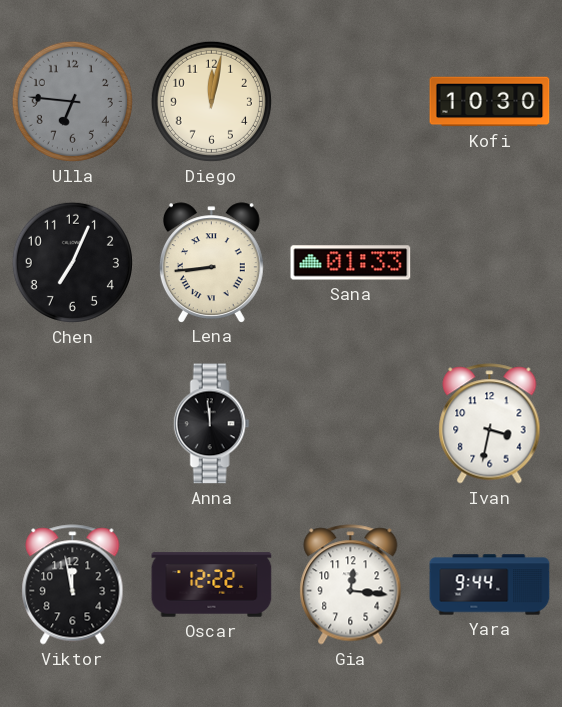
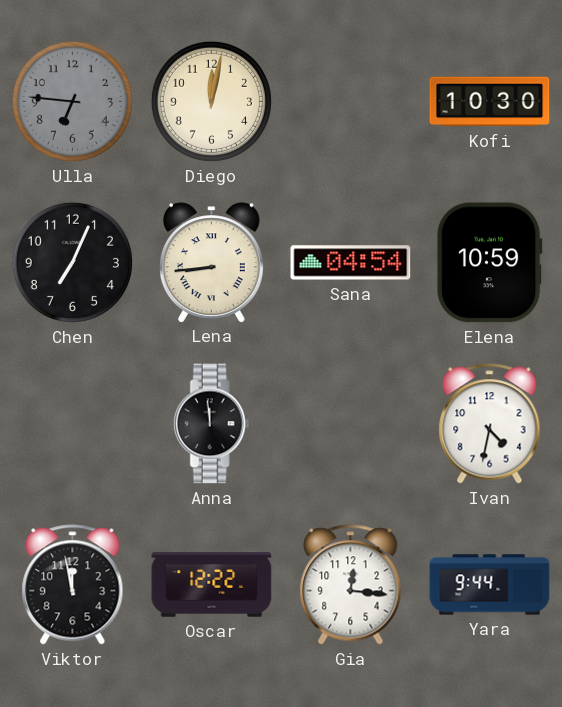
Sana: 01:33 -> 04:54 (351, 263)
Elena: none -> 10:59 (489, 263)
Ivan: 3:32 -> 4:32 (490, 424)
